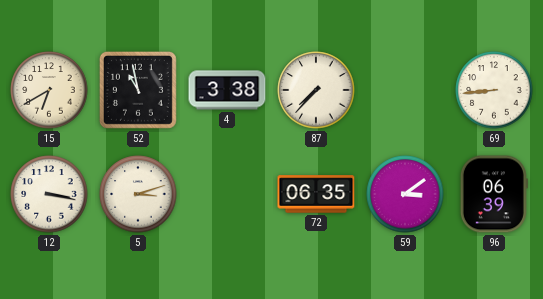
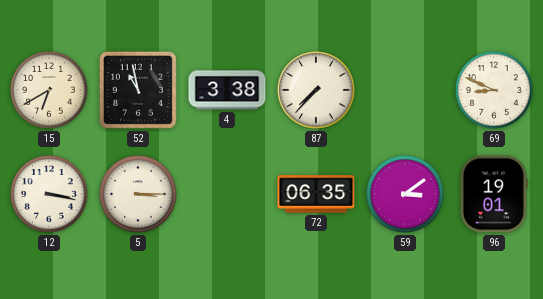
69: 8:44 -> 8:49 (494, 90)
5: 3:12 -> 3:15 (138, 194)
96: 06:39 -> 19:01 (494, 194)
